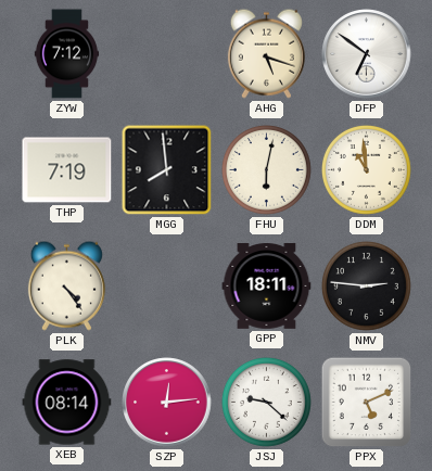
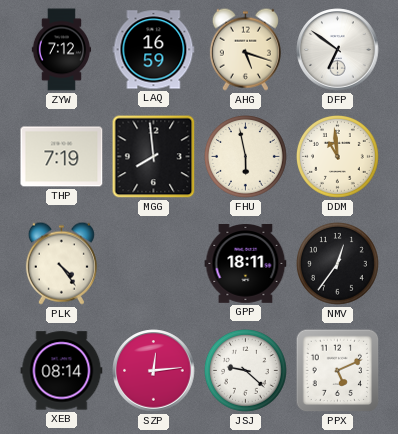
LAQ: none -> 16:59 (154, 50)
FHU: 6:02 -> 5:58 (246, 157)
NMV: 2:46 -> 12:36 (338, 264)
